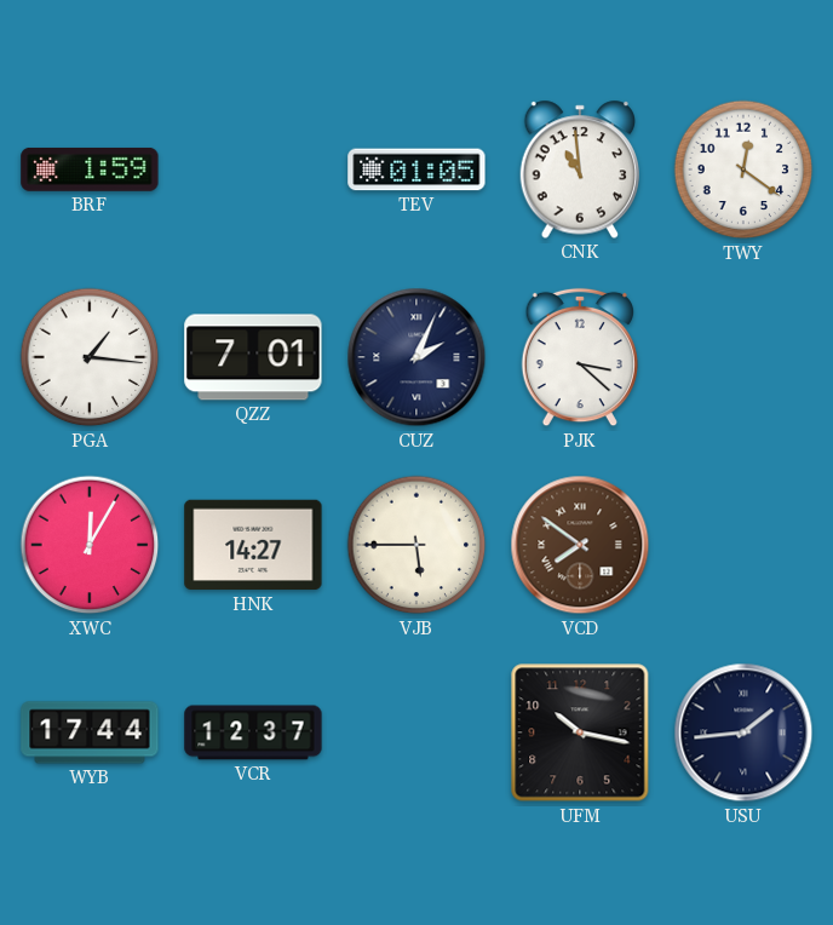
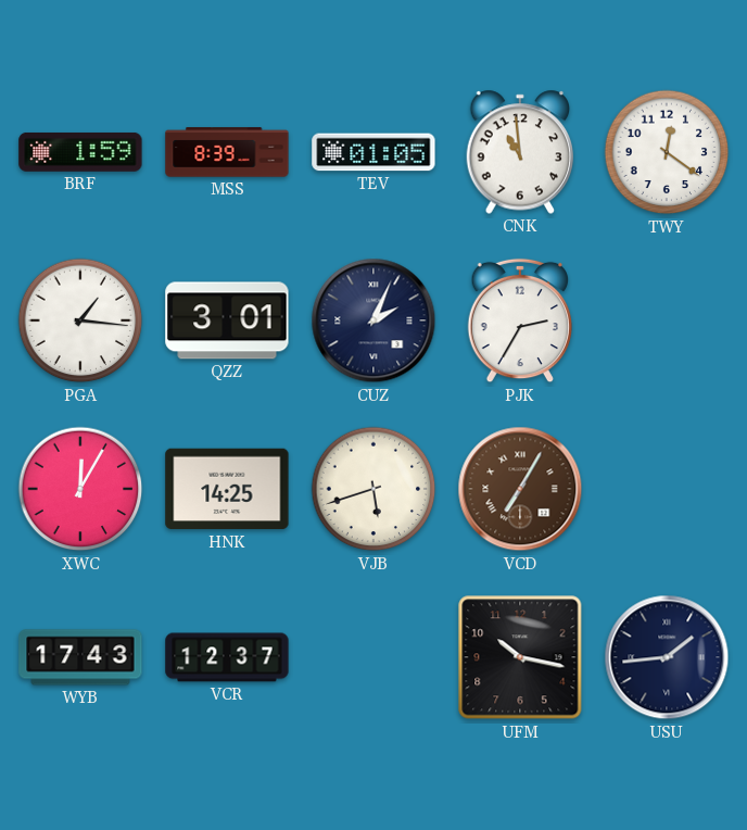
MSS: none -> 8:39 (227, 152)
QZZ: 7:01 -> 3:01 (227, 320)
PJK: 3:22 -> 2:35 (519, 320)
HNK: 14:27 -> 14:25 (227, 489)
VJB: 5:45 -> 5:42 (373, 489)
VCD: 7:51 -> 7:05 (520, 489)
WYB: 17:44 -> 17:43 (80, 657)
